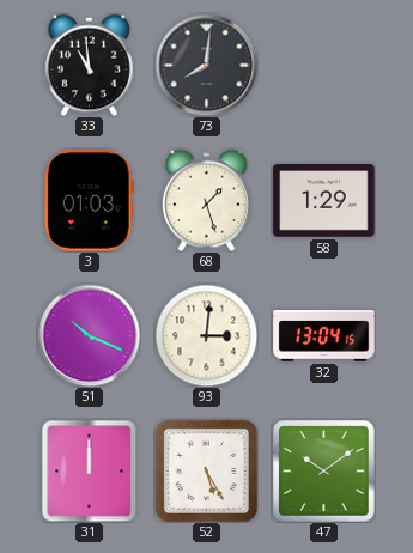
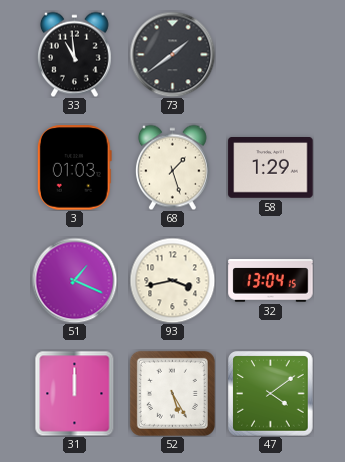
73: 8:01 -> 1:39 (172, 54)
51: 10:19 -> 1:19 (74, 280)
93: 3:01 -> 3:43 (172, 280)
47: 10:09 -> 4:09 (271, 394)
